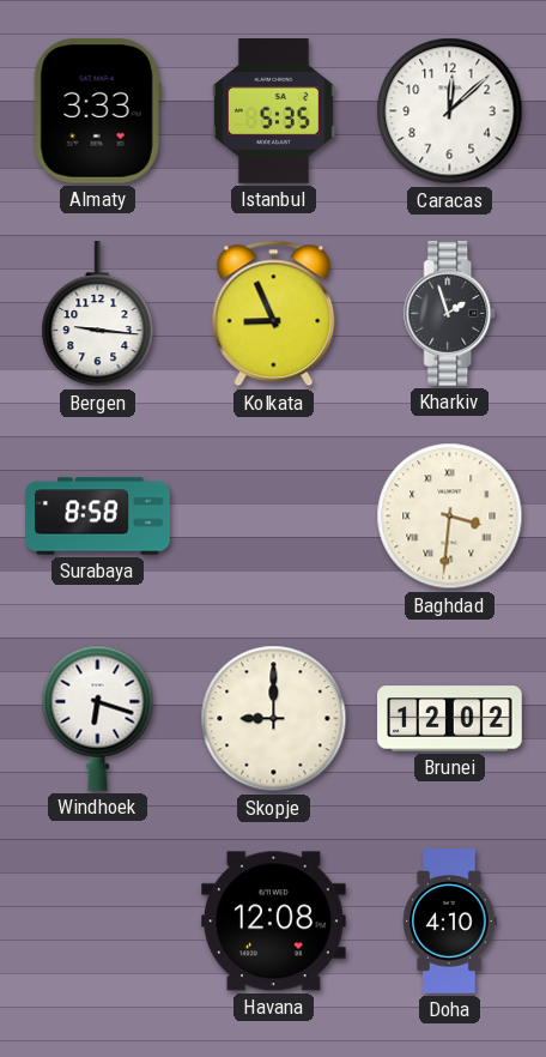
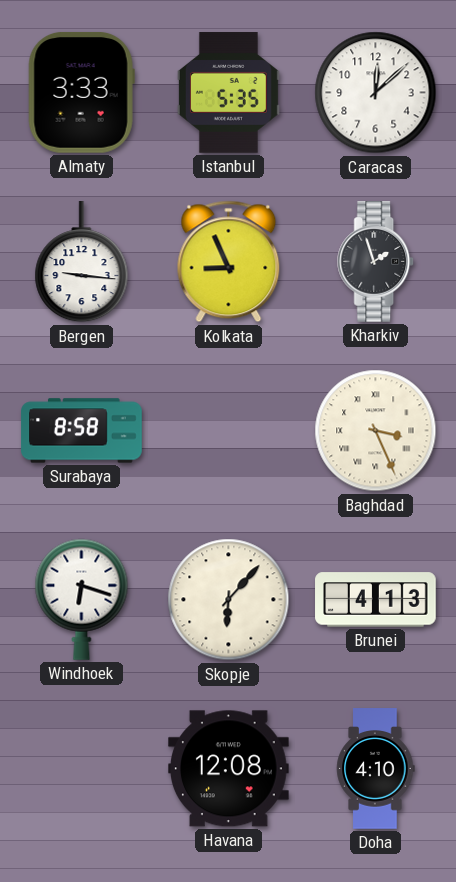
Baghdad: 3:31 -> 3:26 (376, 431)
Skopje: 9:00 -> 6:07 (229, 600)
Brunei: 12:02 -> 4:13 (376, 600)
